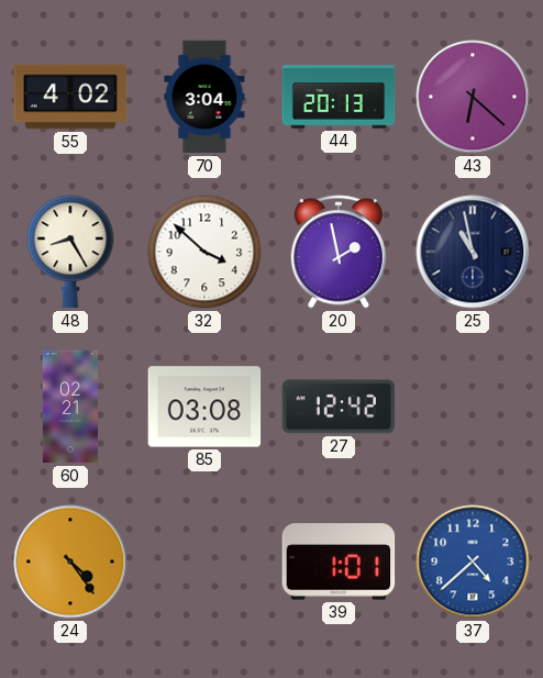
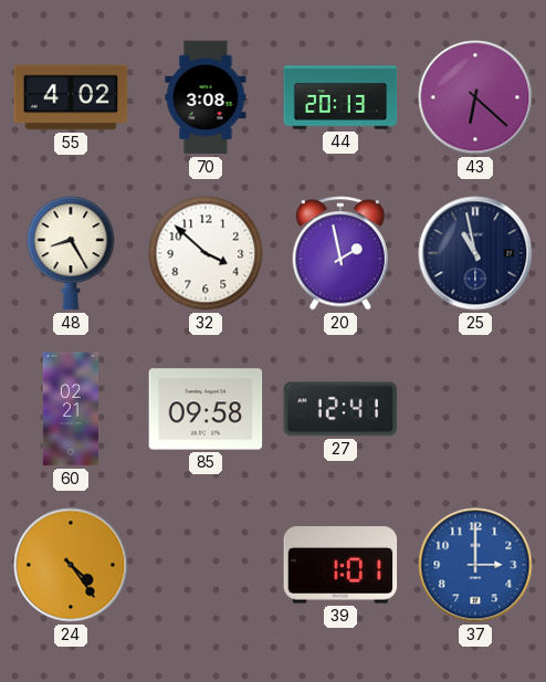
70: 3:04 -> 3:08 (206, 97)
85: 03:08 -> 09:58 (206, 409)
27: 12:42 -> 12:41 (340, 409)
37: 4:38 -> 3:00 (475, 565)
